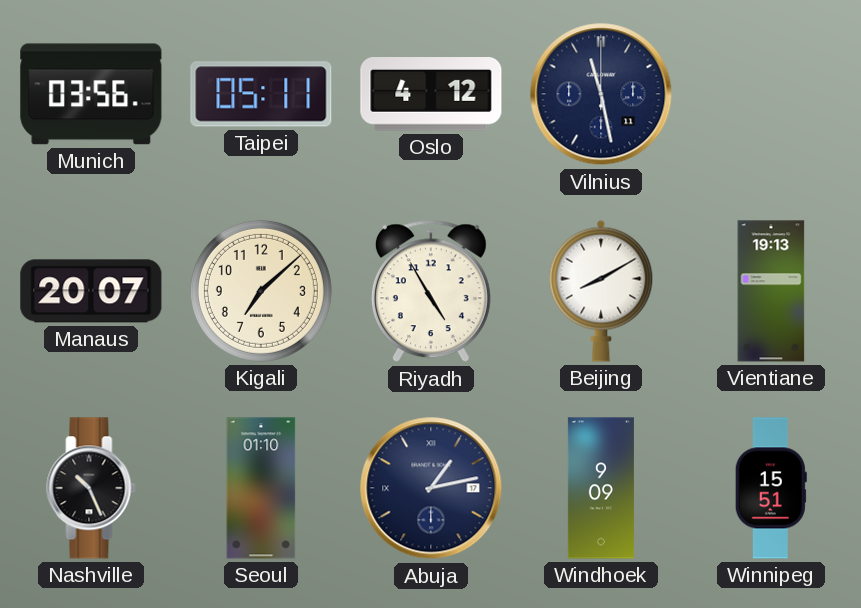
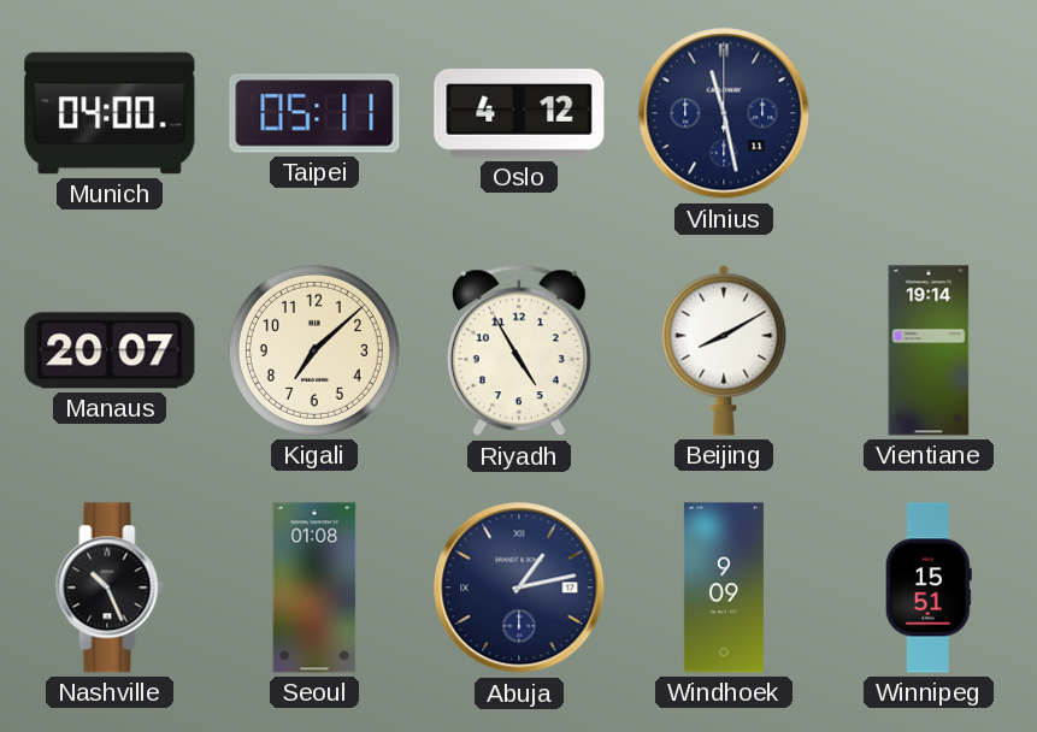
Munich: 03:56 -> 04:00 (110, 113)
Vientiane: 19:13 -> 19:14 (929, 350)
Seoul: 01:10 -> 01:08 (314, 588)
